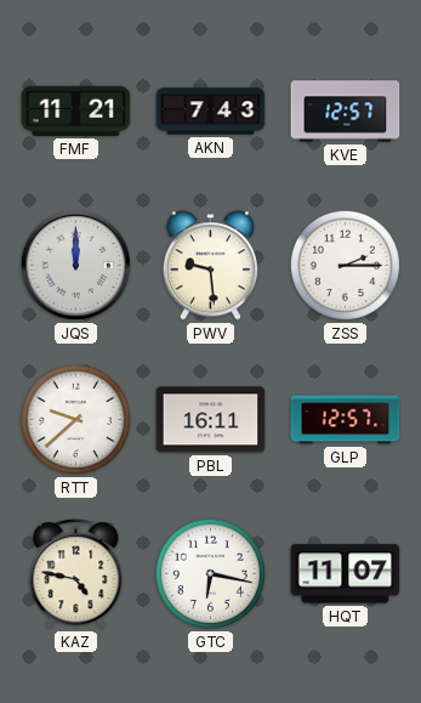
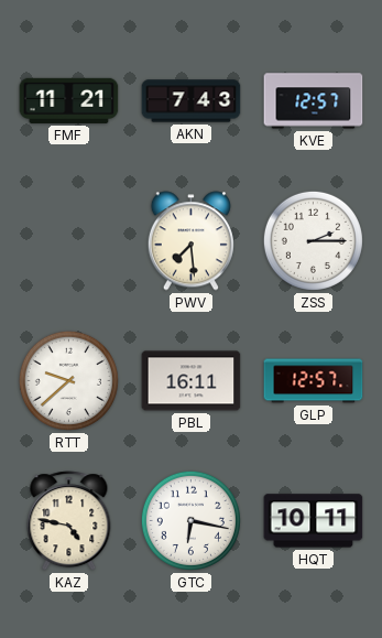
JQS: 12:00 -> none (75, 265)
PWV: 9:29 -> 7:29 (190, 241)
HQT: 11:07 -> 10:11 (314, 521)
